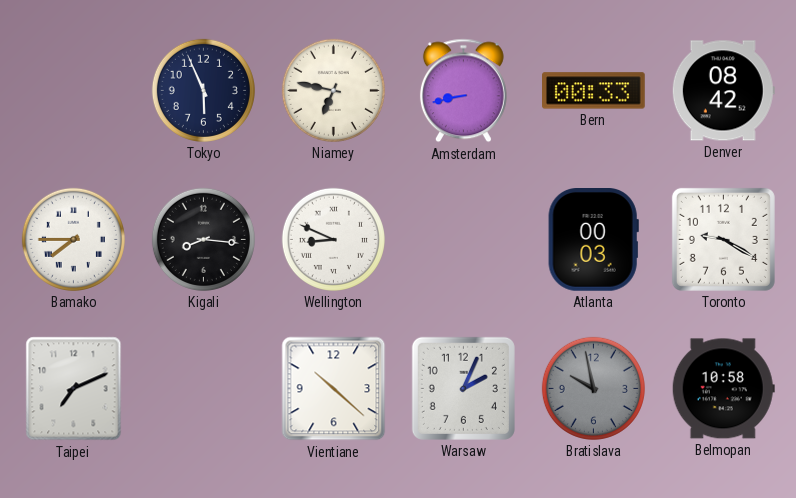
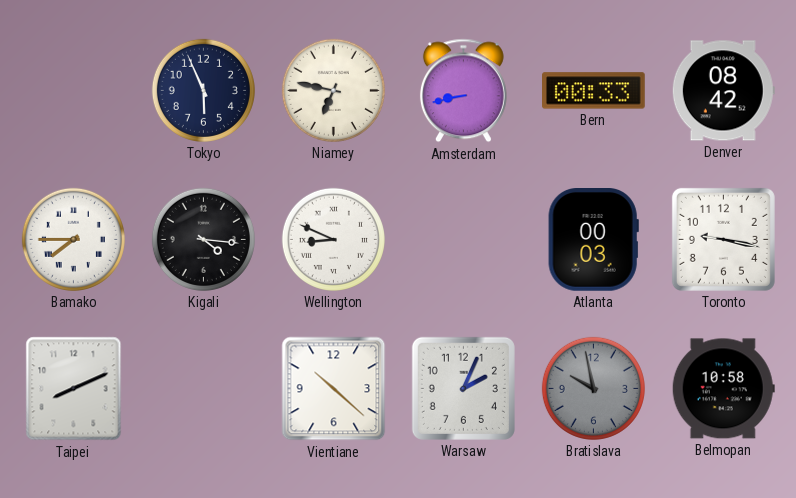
Kigali: 8:16 -> 4:16 (203, 239)
Toronto: 9:20 -> 9:17 (723, 239)
Taipei: 7:11 -> 8:11 (74, 389)
